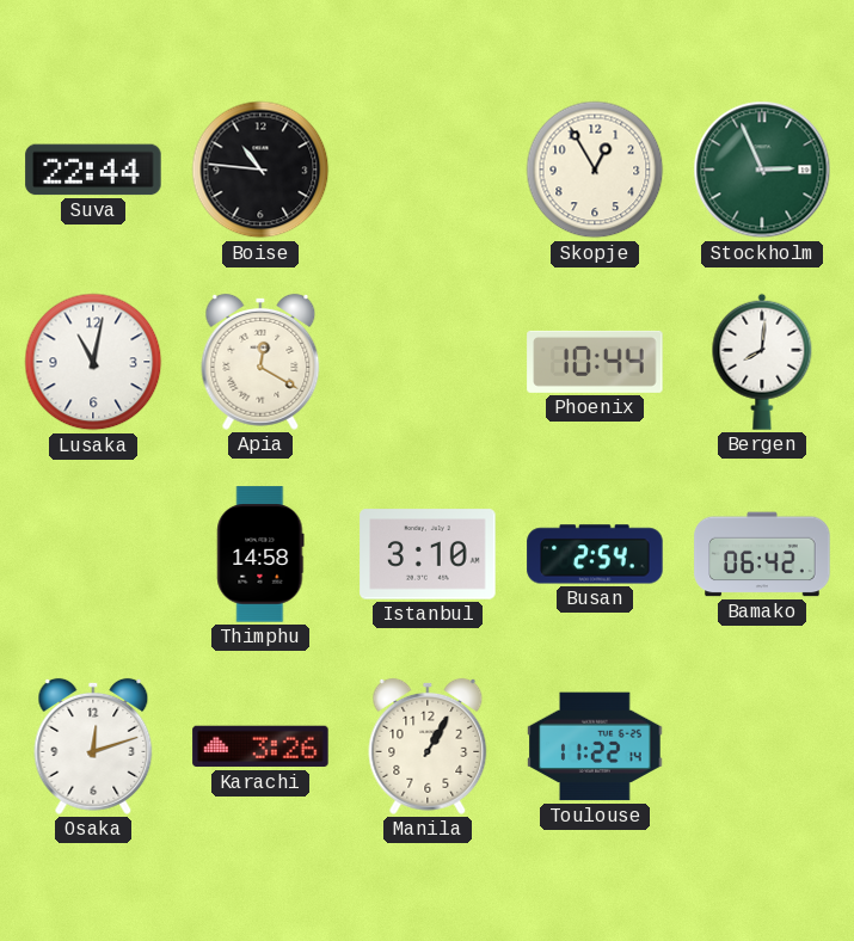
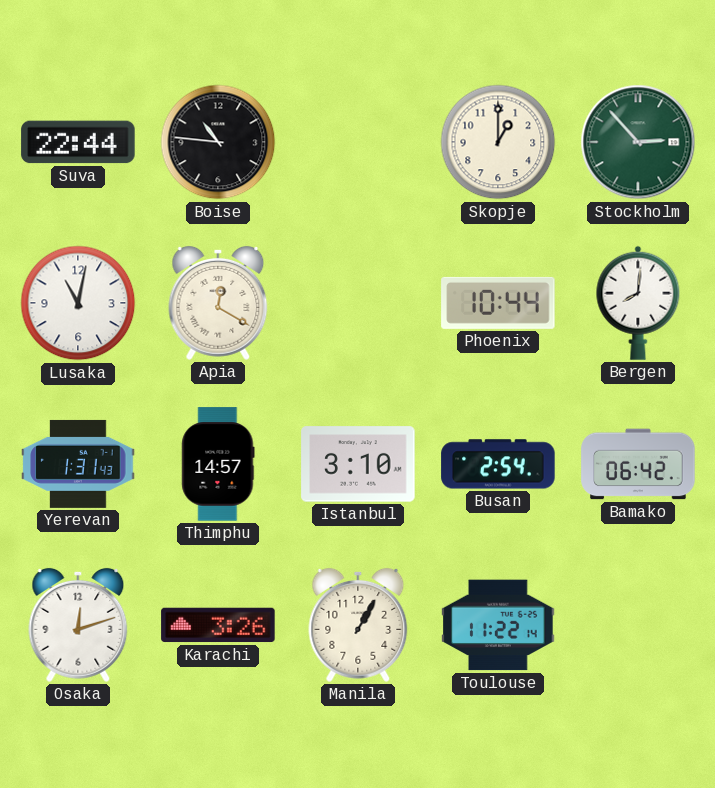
Skopje: 12:55 -> 1:00 (498, 142)
Stockholm: 2:56 -> 2:53 (638, 142)
Yerevan: none -> 1:31 (78, 464)
Thimphu: 14:58 -> 14:57 (218, 464)
